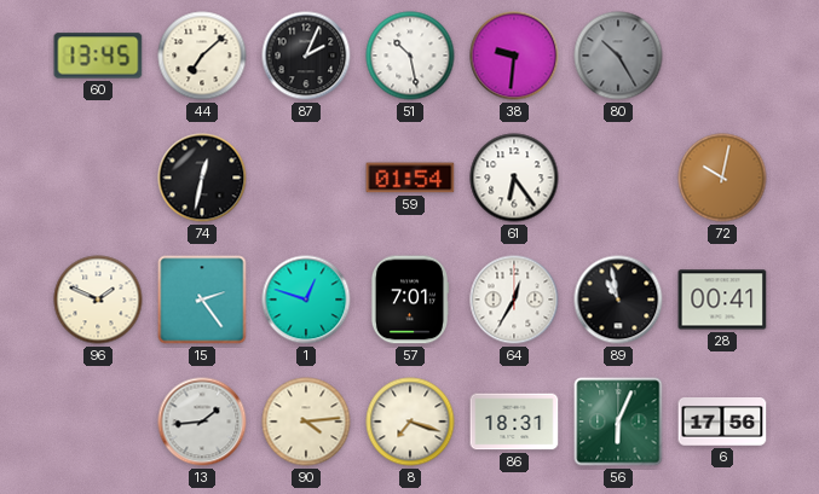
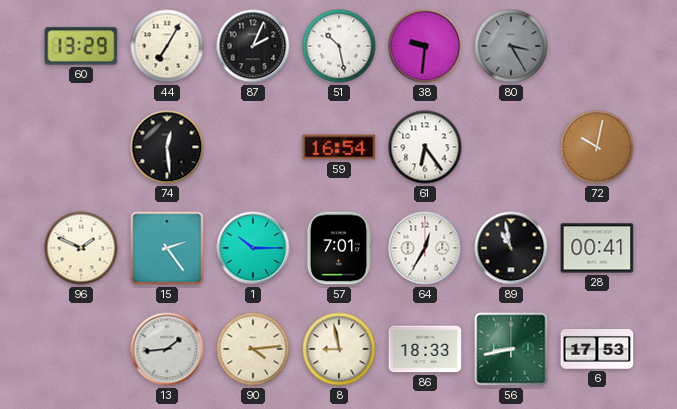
60: 13:45 -> 13:29 (81, 46)
44: 7:08 -> 7:05 (167, 46)
80: 10:25 -> 3:25 (511, 46)
74: 12:32 -> 12:29 (167, 147)
59: 01:54 -> 16:54 (339, 147)
1: 12:48 -> 10:15 (253, 248)
8: 7:18 -> 8:58 (339, 349)
86: 18:31 -> 18:33 (425, 349)
56: 6:04 -> 8:43 (511, 349)
6: 17:56 -> 17:53 (597, 350)
